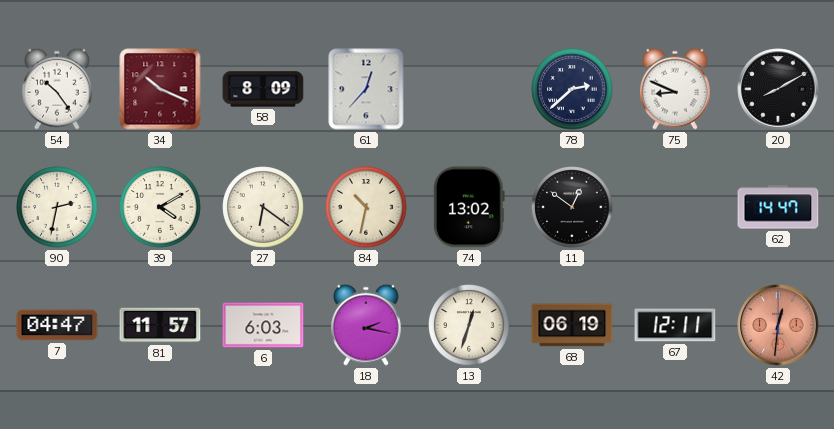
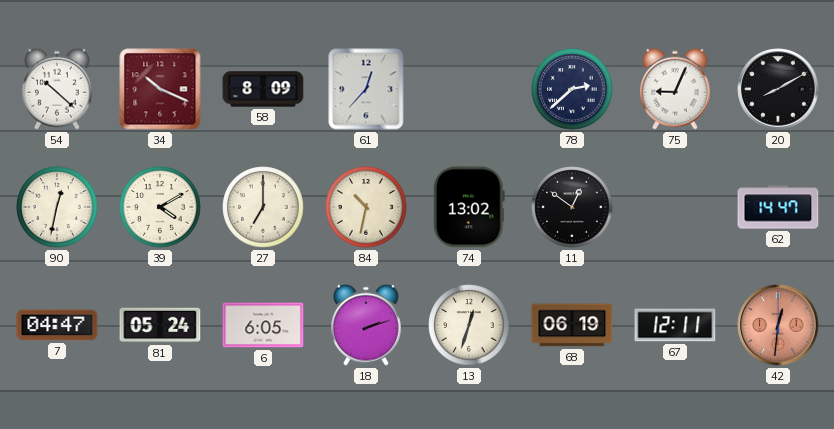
54: 10:24 -> 10:22 (58, 89)
75: 8:49 -> 9:04 (676, 89)
90: 2:32 -> 12:32 (57, 207)
27: 6:21 -> 7:00 (263, 207)
81: 11:57 -> 05:24 (160, 325)
6: 6:03 -> 6:05 (263, 325)
18: 2:17 -> 2:12 (367, 325)
